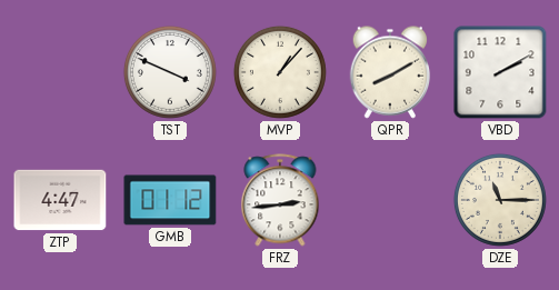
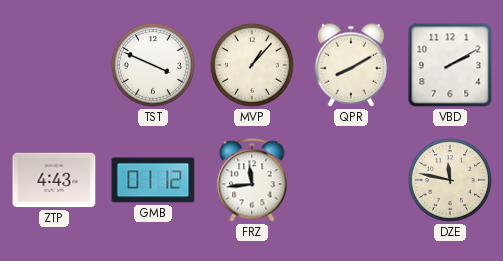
ZTP: 4:47 -> 4:43 (54, 180)
FRZ: 2:44 -> 11:44 (252, 180)
DZE: 11:15 -> 11:47 (450, 180)
